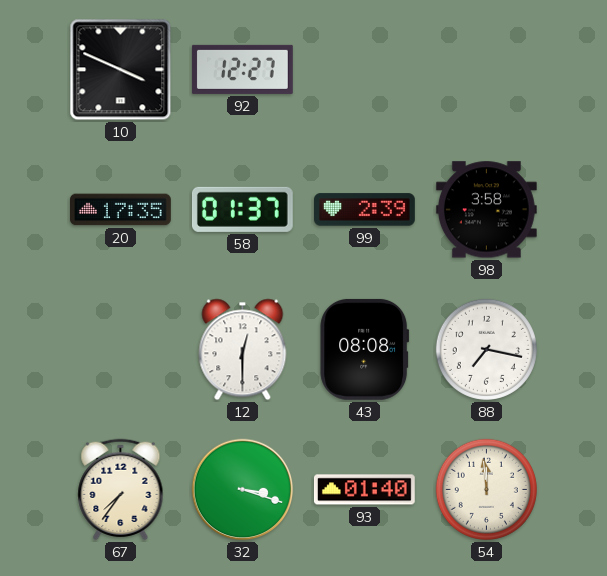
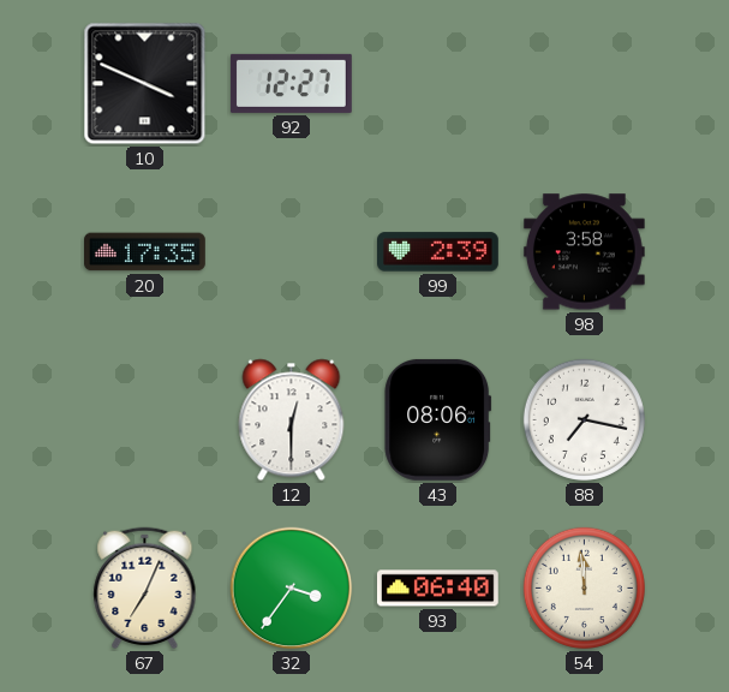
58: 01:37 -> none (242, 209)
43: 08:08 -> 08:06 (438, 419)
67: 7:36 -> 7:04 (145, 589)
32: 3:18 -> 3:36 (292, 589)
93: 01:40 -> 06:40 (438, 589)
